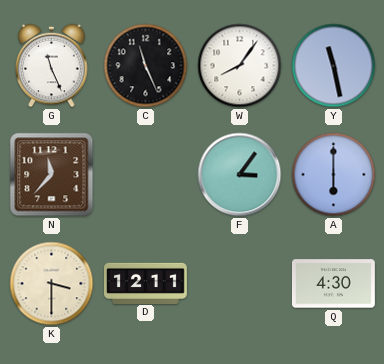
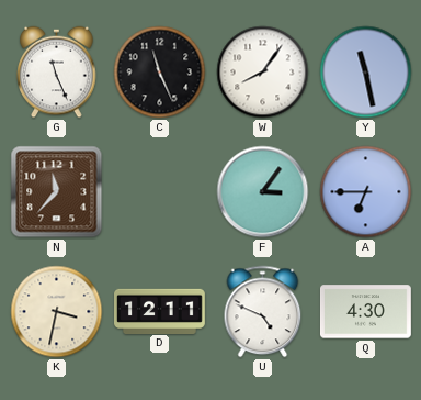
A: 6:00 -> 6:45 (366, 192)
K: 3:30 -> 3:32 (57, 312)
U: none -> 4:49 (263, 312)
